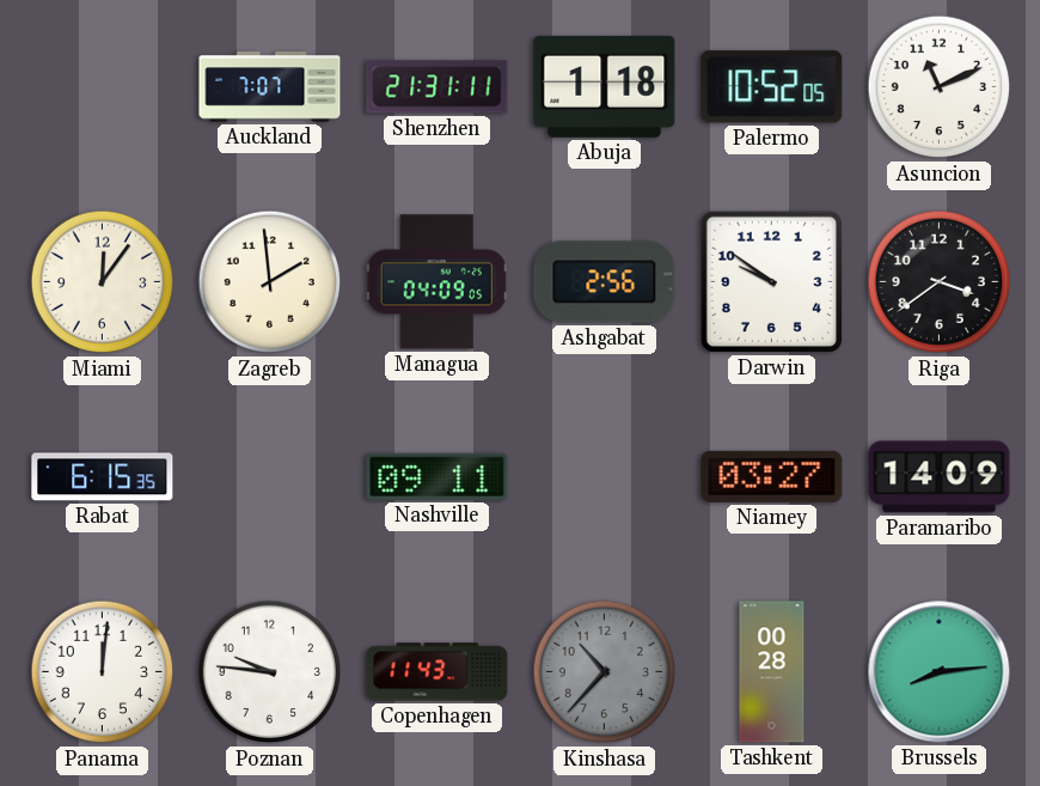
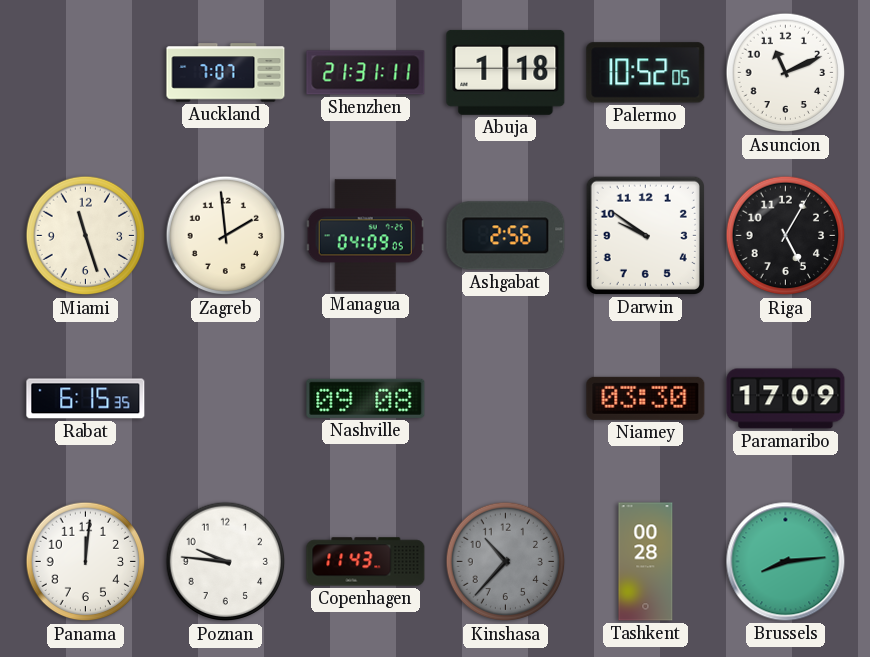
Miami: 12:06 -> 11:27 (86, 236)
Riga: 3:39 -> 5:05 (786, 236)
Nashville: 09:11 -> 09:08 (366, 398)
Niamey: 03:27 -> 03:30 (646, 398)
Paramaribo: 14:09 -> 17:09 (786, 399)
